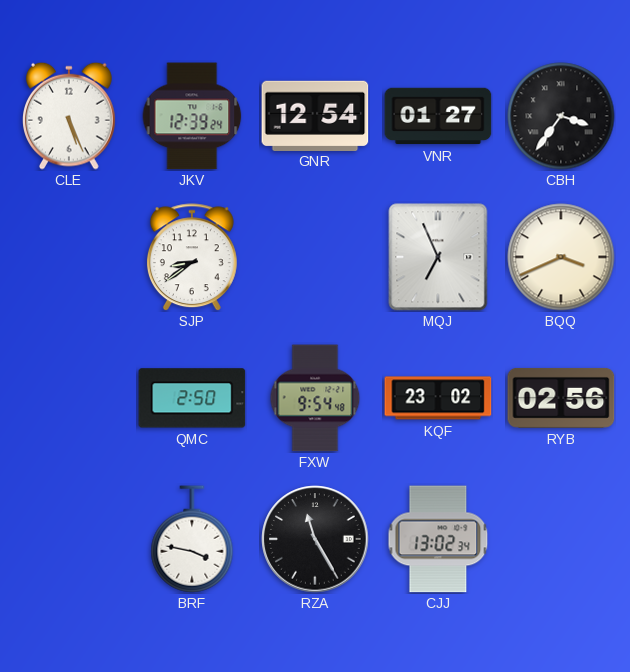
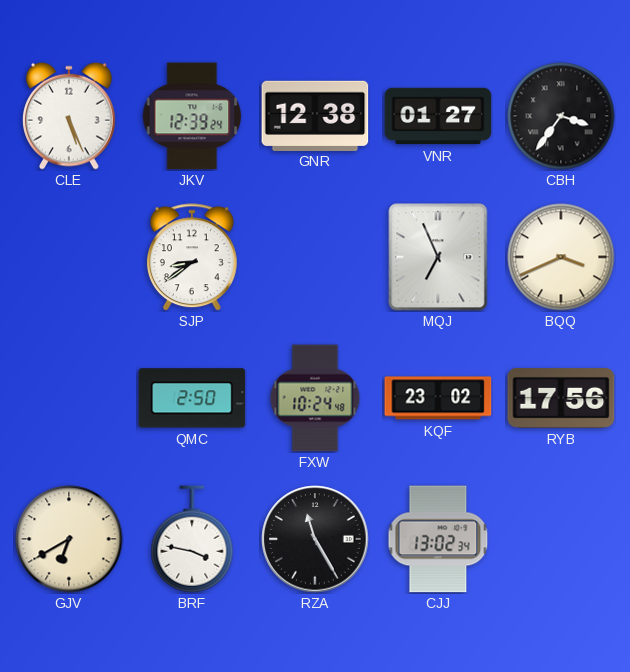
GNR: 12:54 -> 12:38 (315, 115)
FXW: 9:54 -> 10:24 (315, 398)
RYB: 02:56 -> 17:56 (561, 398)
GJV: none -> 6:40 (69, 539)
